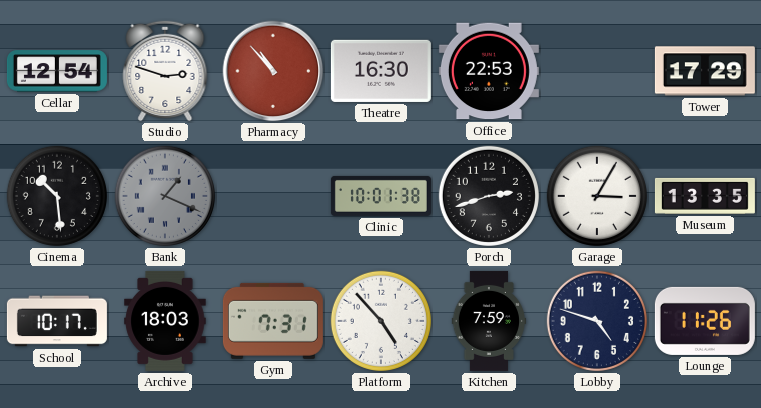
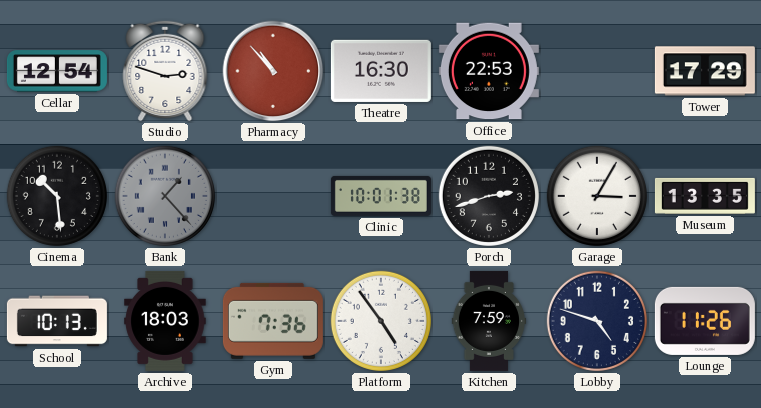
Bank: 1:19 -> 1:23 (165, 196)
School: 10:17 -> 10:13 (57, 321)
Gym: 7:31 -> 7:36 (273, 321)
Platform: 4:53 -> 4:54 (381, 321)
